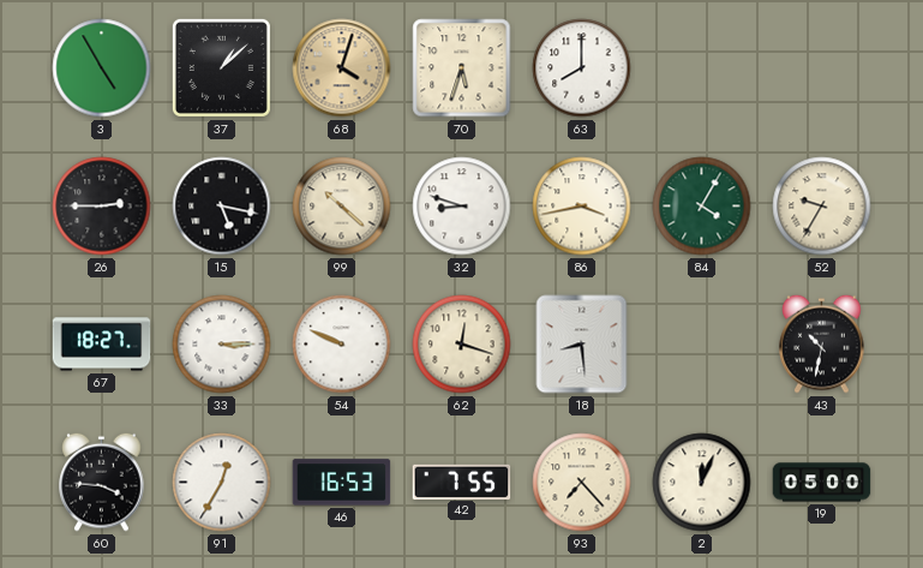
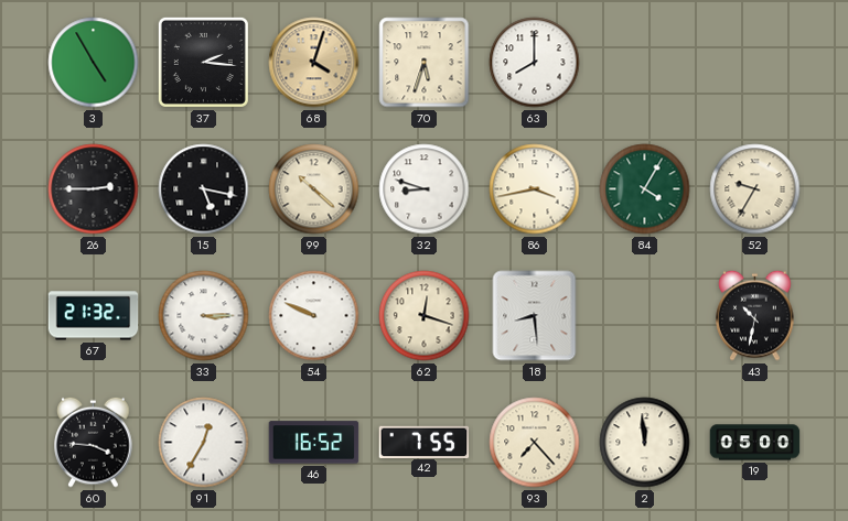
37: 1:08 -> 2:16 (203, 62)
67: 18:27 -> 21:32 (94, 316)
46: 16:53 -> 16:52 (314, 443)
2: 12:04 -> 11:59 (645, 443)
